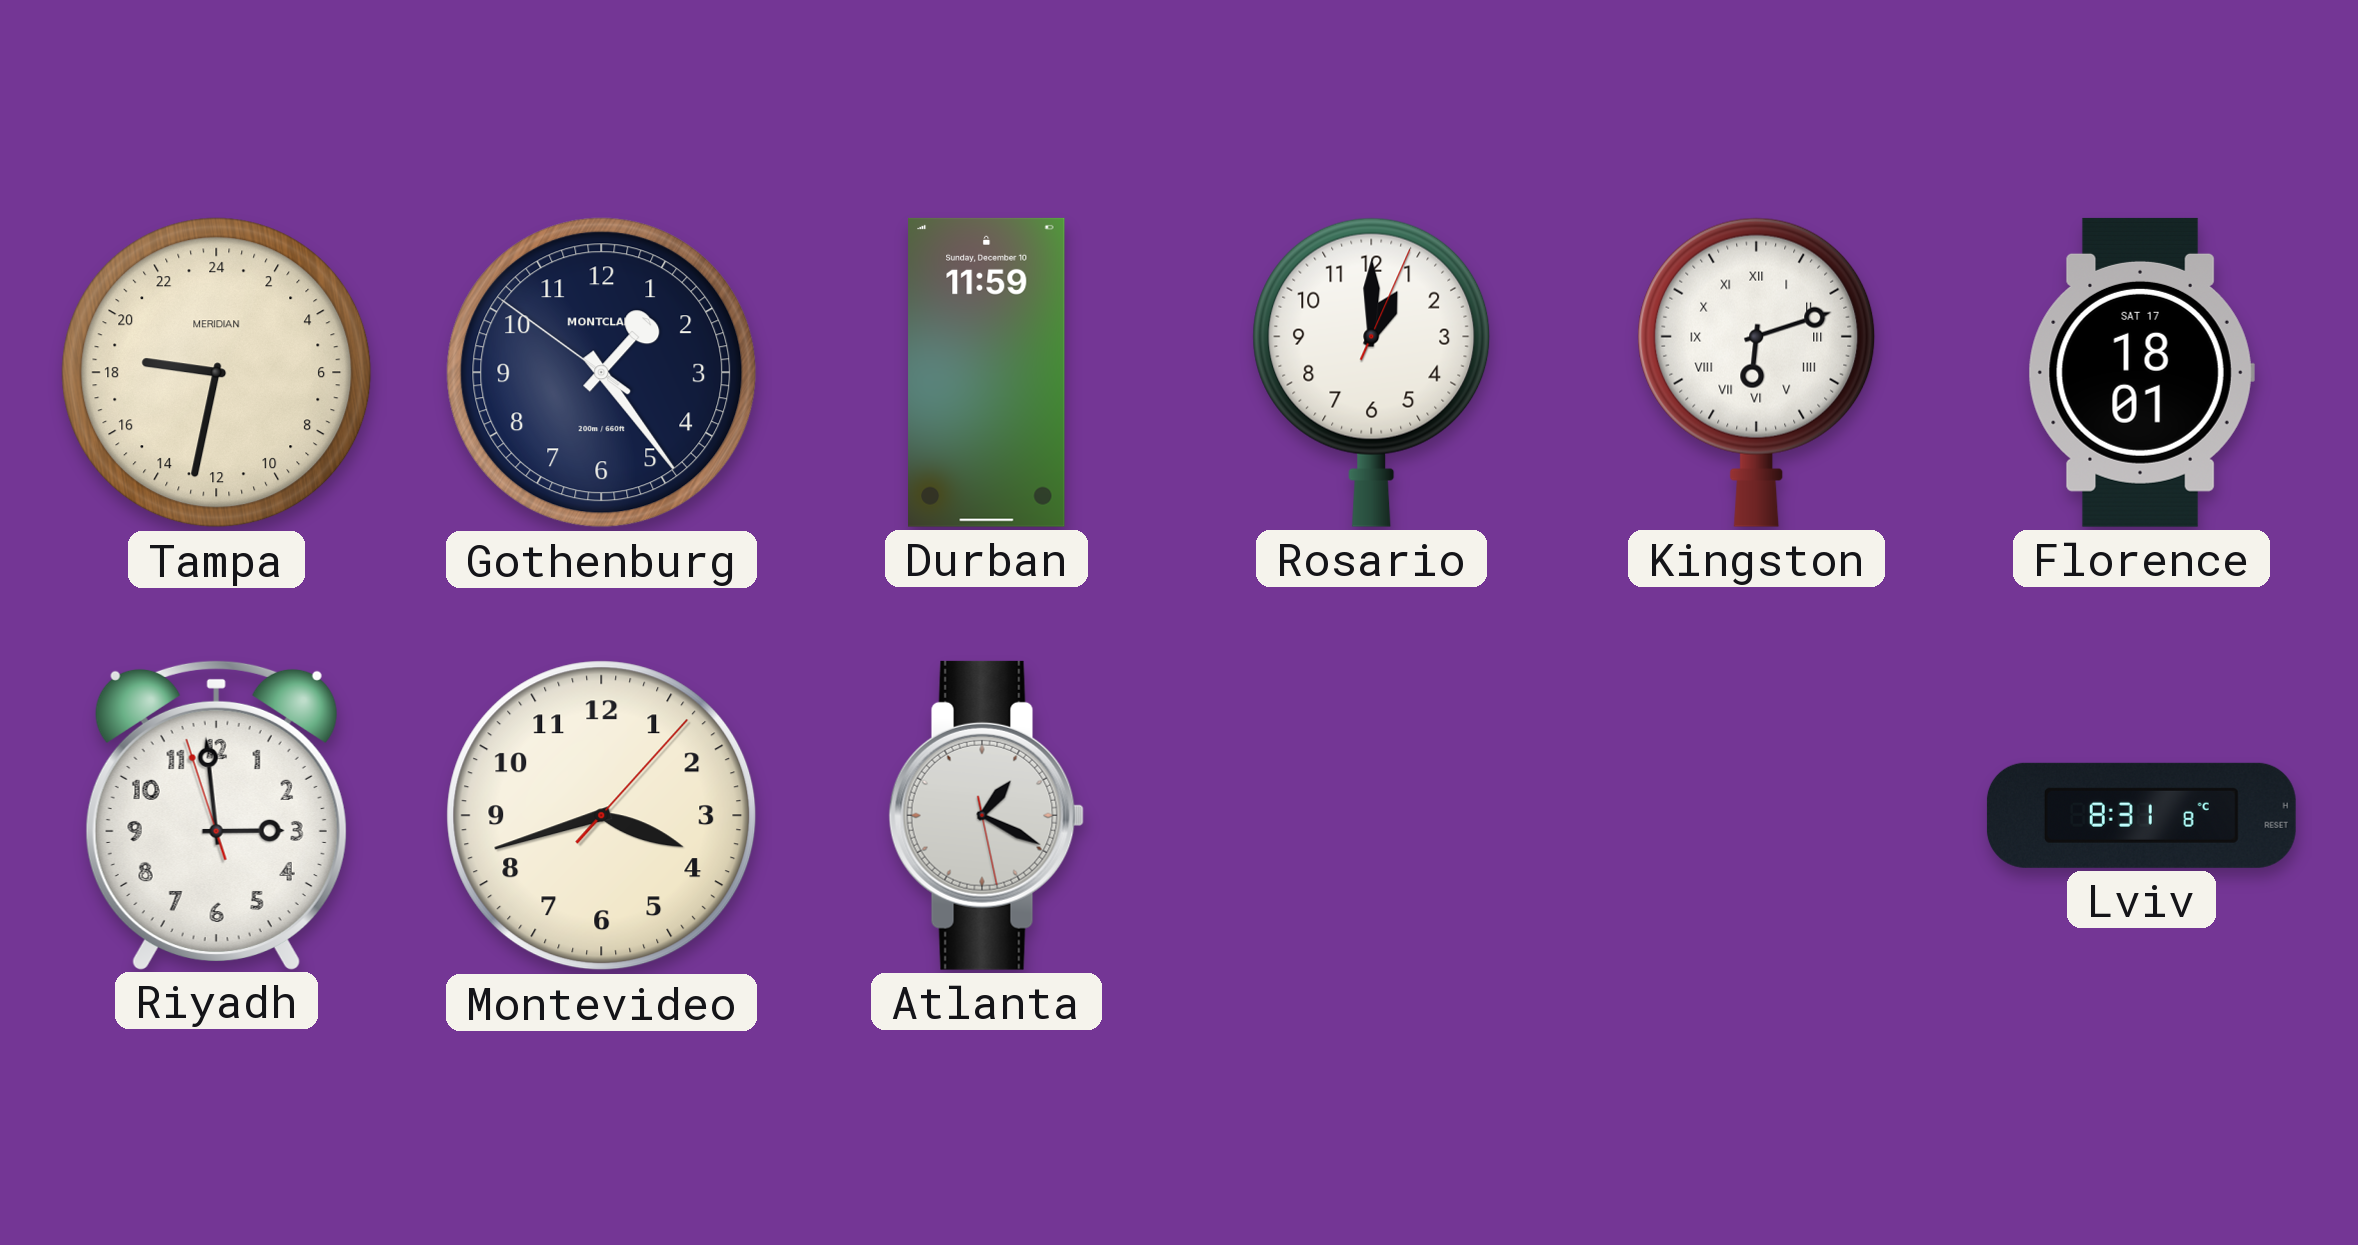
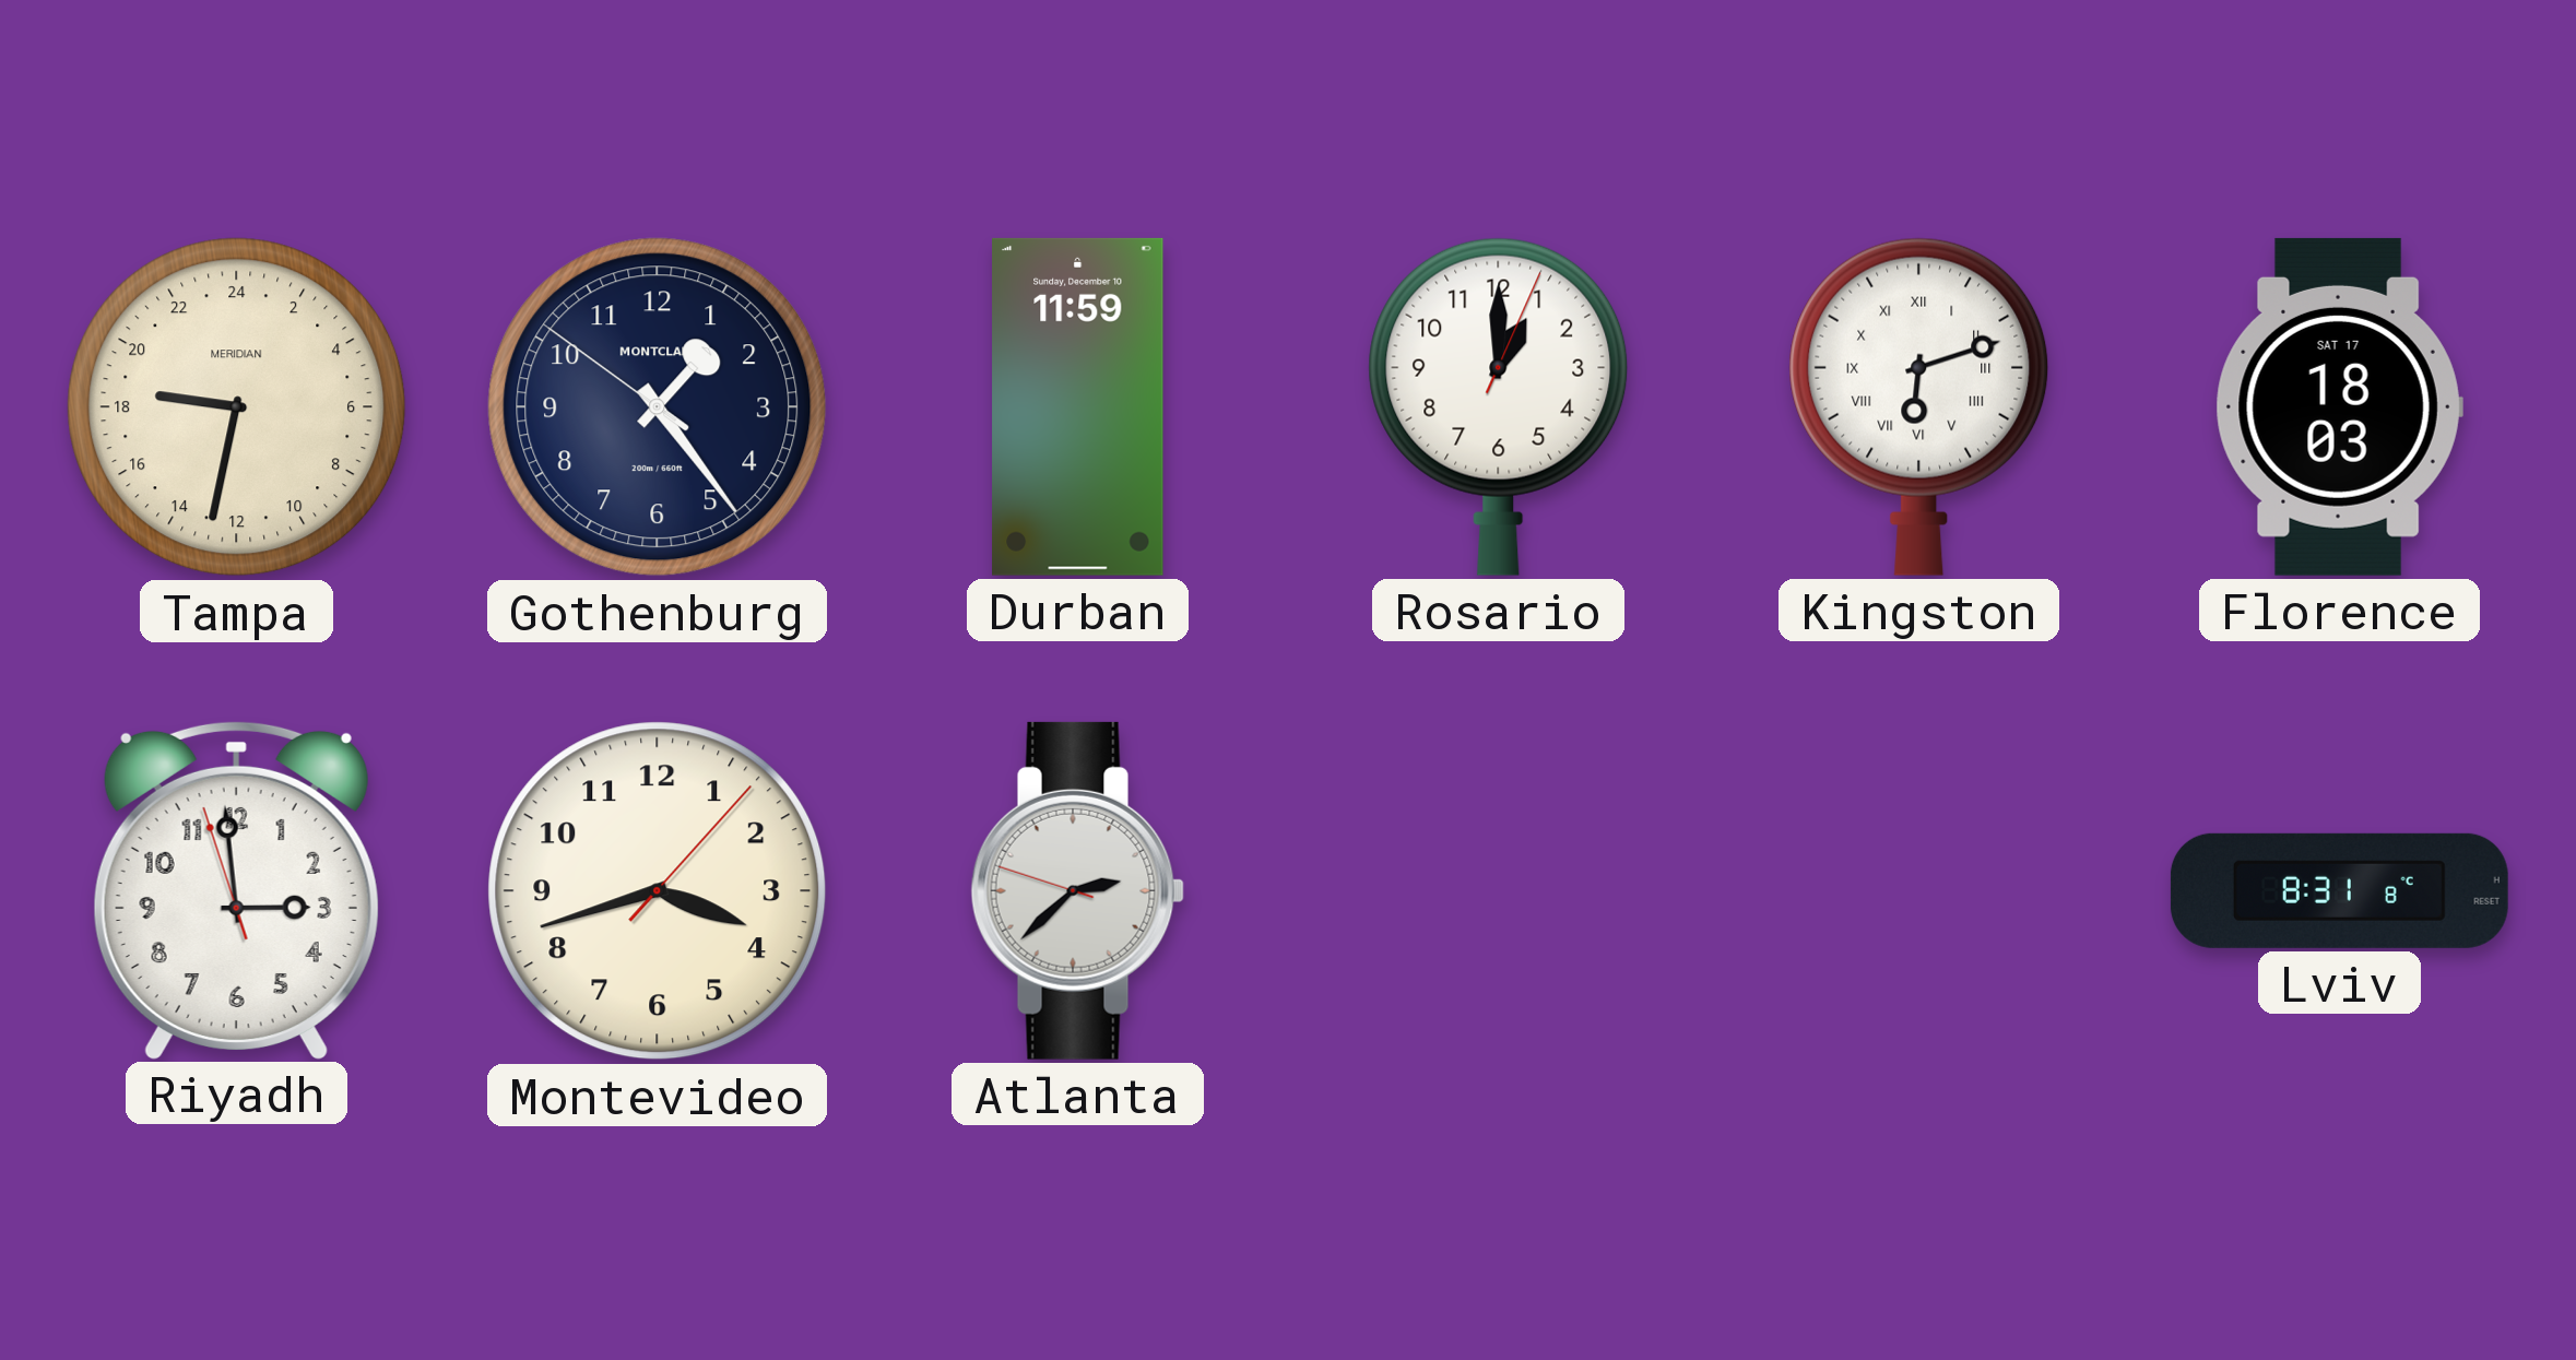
Florence: 18:01 -> 18:03 (2339, 406)
Atlanta: 1:19 -> 2:37 (1077, 890)
